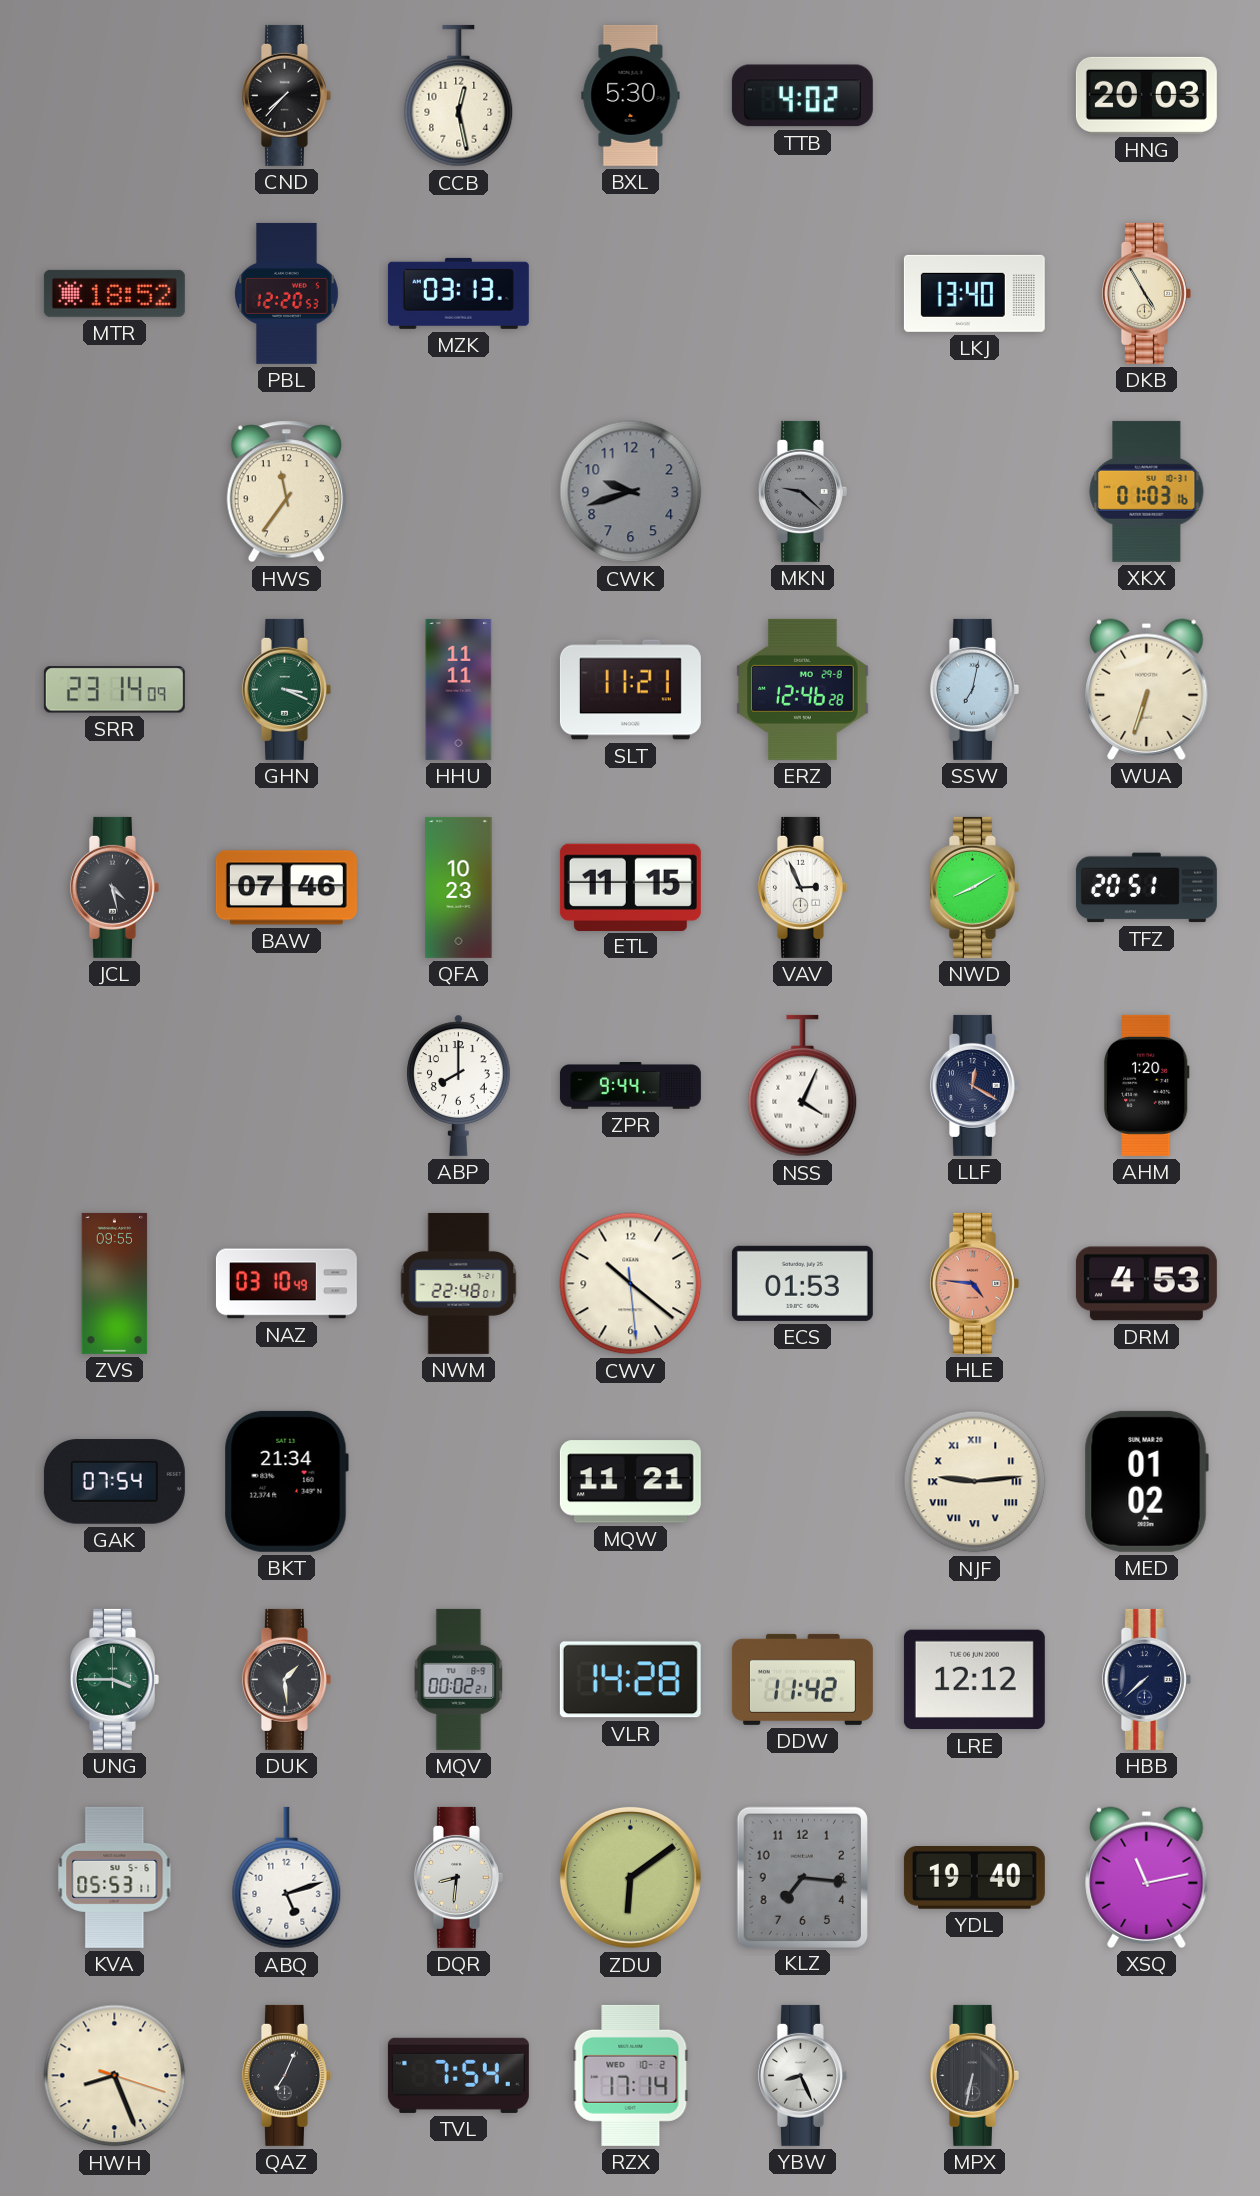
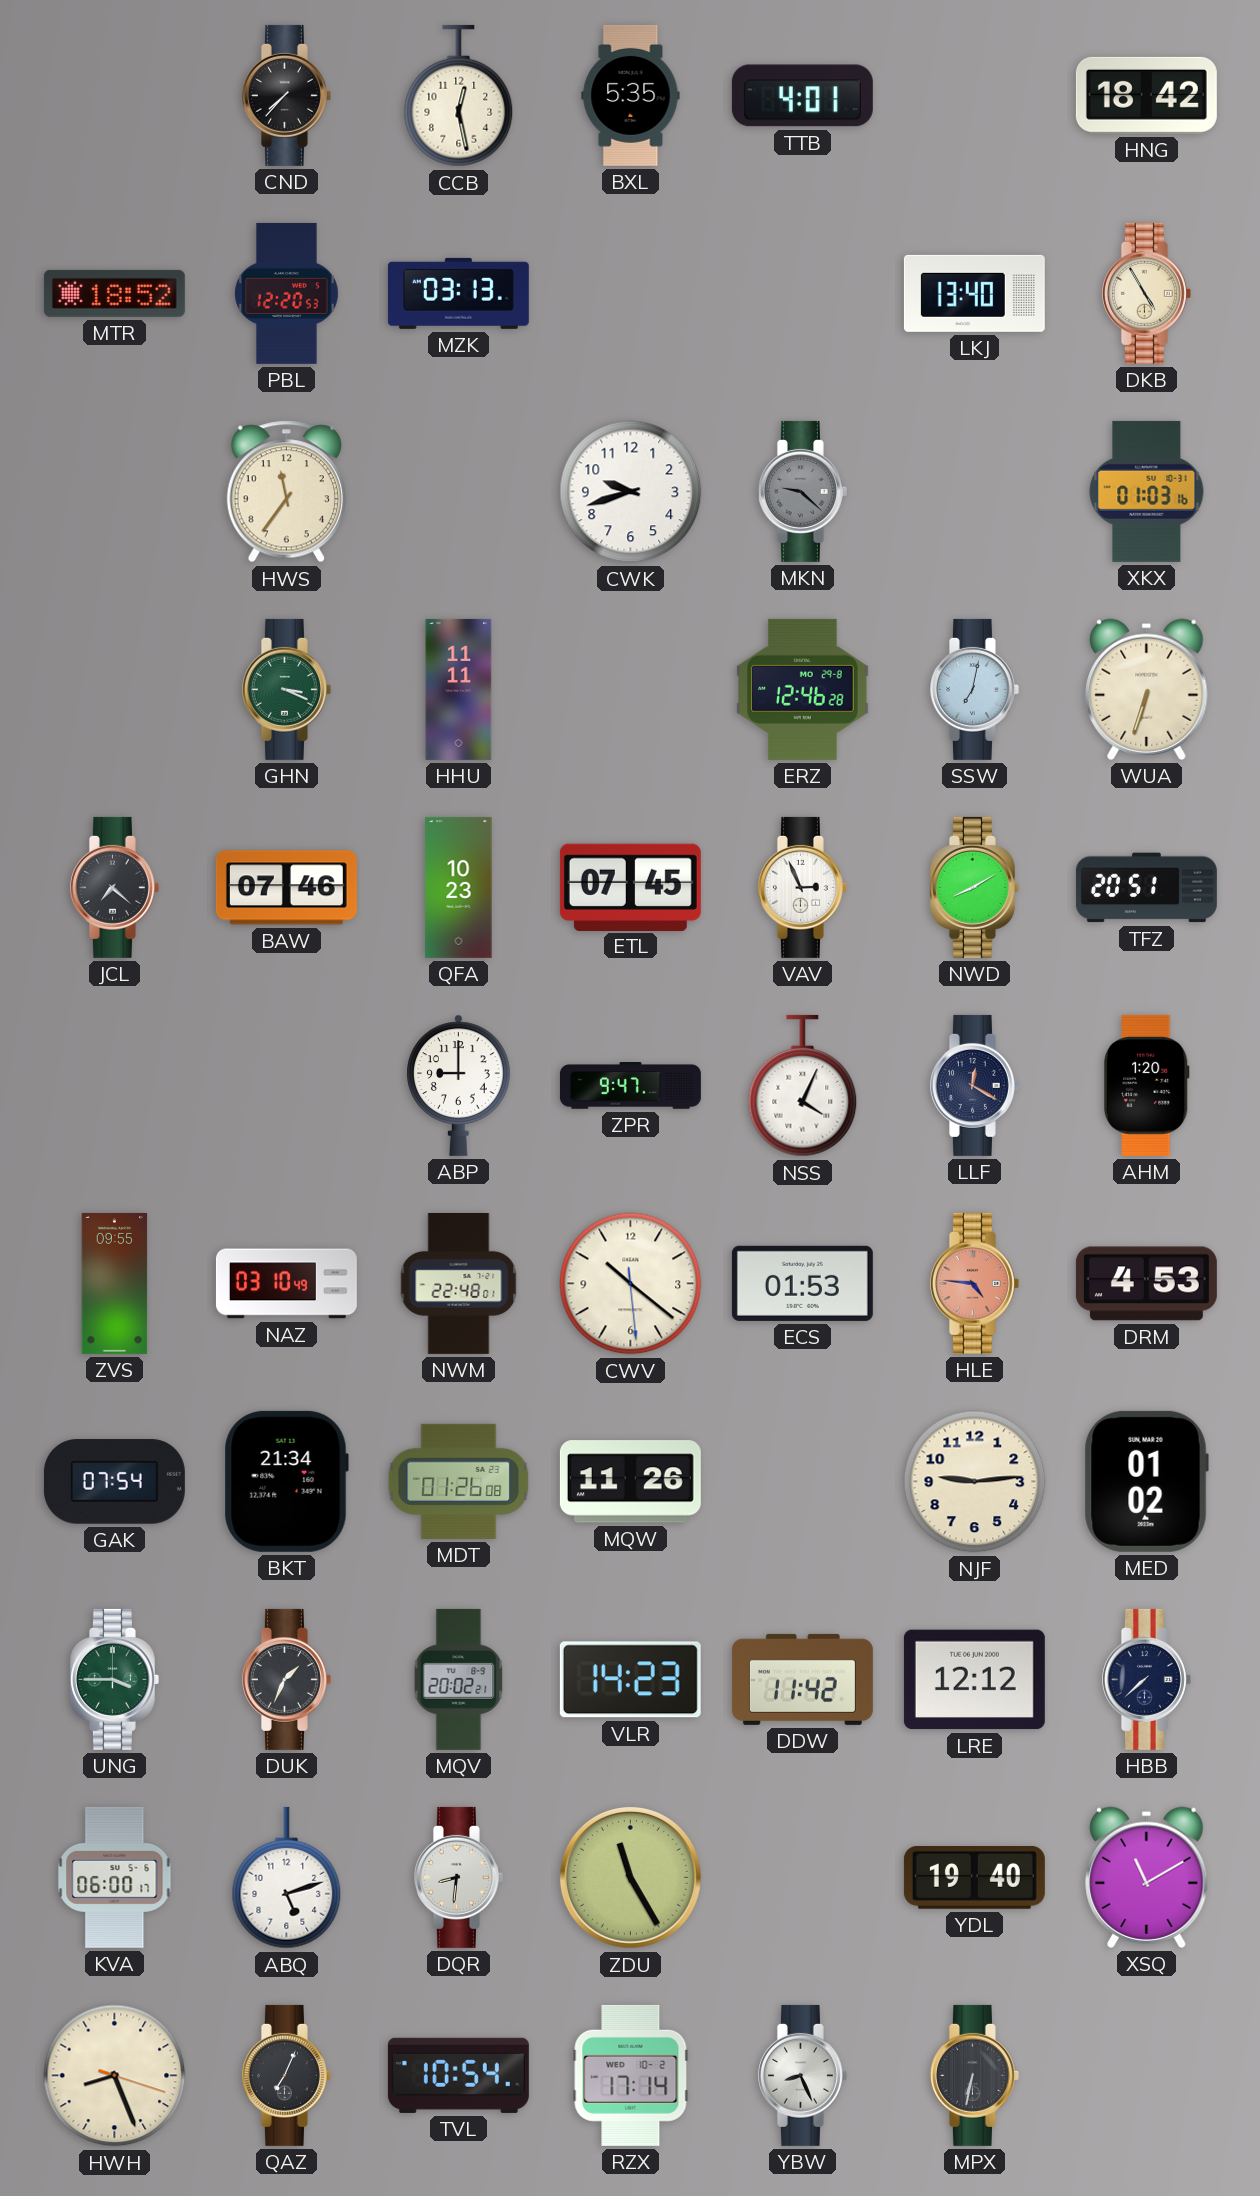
BXL: 5:30 -> 5:35 (631, 95)
TTB: 4:02 -> 4:01 (802, 96)
HNG: 20:03 -> 18:42 (1146, 95)
CWK dial: grey -> white (631, 492)
SRR: 23:14 -> none (114, 690)
SLT: 11:21 -> none (630, 690)
JCL: 4:28 -> 7:22 (114, 887)
ETL: 11:15 -> 07:45 (630, 887)
ABP: 8:00 -> 9:00 (459, 1085)
ZPR: 9:44 -> 9:47 (630, 1086)
MDT: none -> 01:26 (459, 1481)
MQW: 11:21 -> 11:26 (630, 1482)
NJF numerals: Roman -> Arabic (975, 1482)
DUK: 1:29 -> 1:34 (286, 1679)
MQV: 00:02 -> 20:02 (459, 1679)
VLR: 14:28 -> 14:23 (630, 1680)
KVA: 05:53 -> 06:00 (115, 1877)
ZDU: 6:09 -> 11:25 (630, 1877)
KLZ: 7:16 -> none (802, 1877)
XSQ: 11:13 -> 11:10 (1147, 1877)
TVL: 7:54 -> 10:54 (458, 2075)
